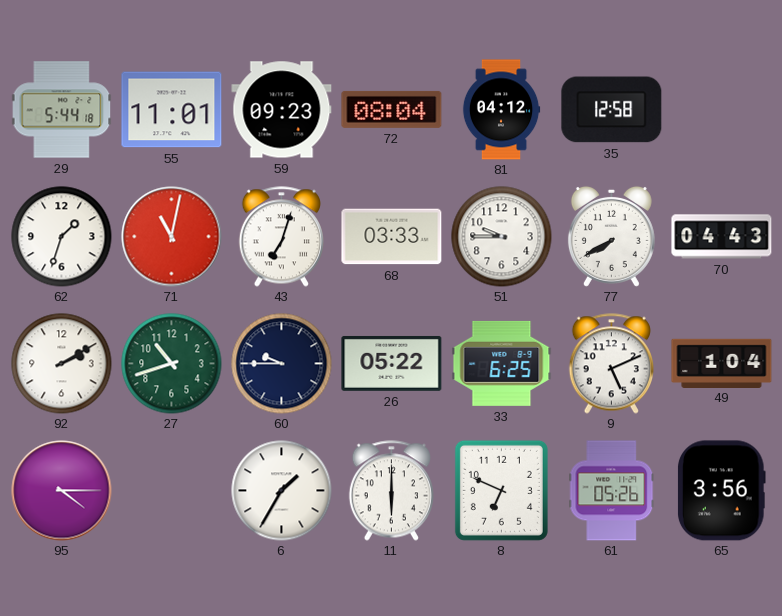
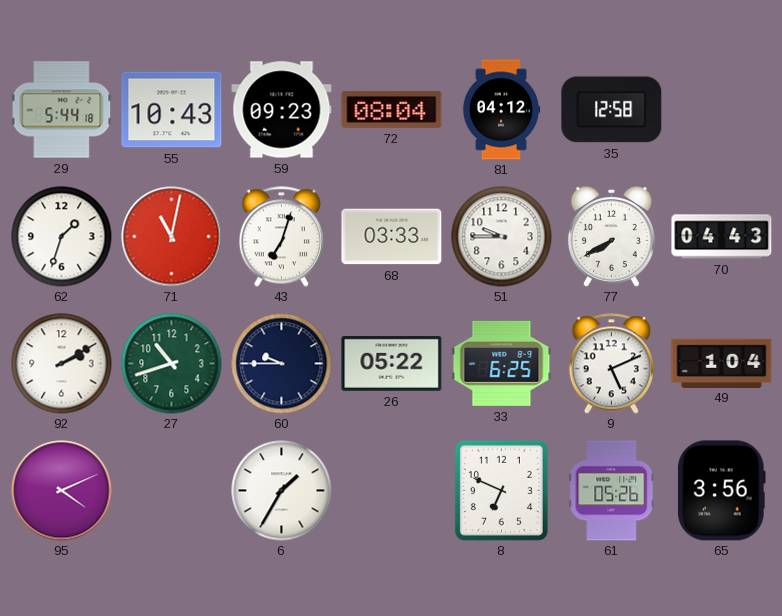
55: 11:01 -> 10:43 (172, 110)
95: 4:15 -> 4:11 (62, 491)
11: 6:00 -> none (391, 491)
